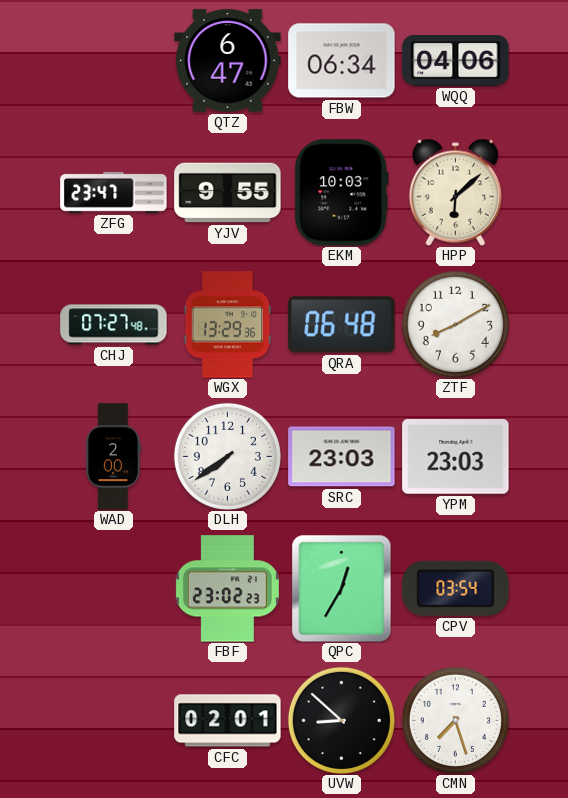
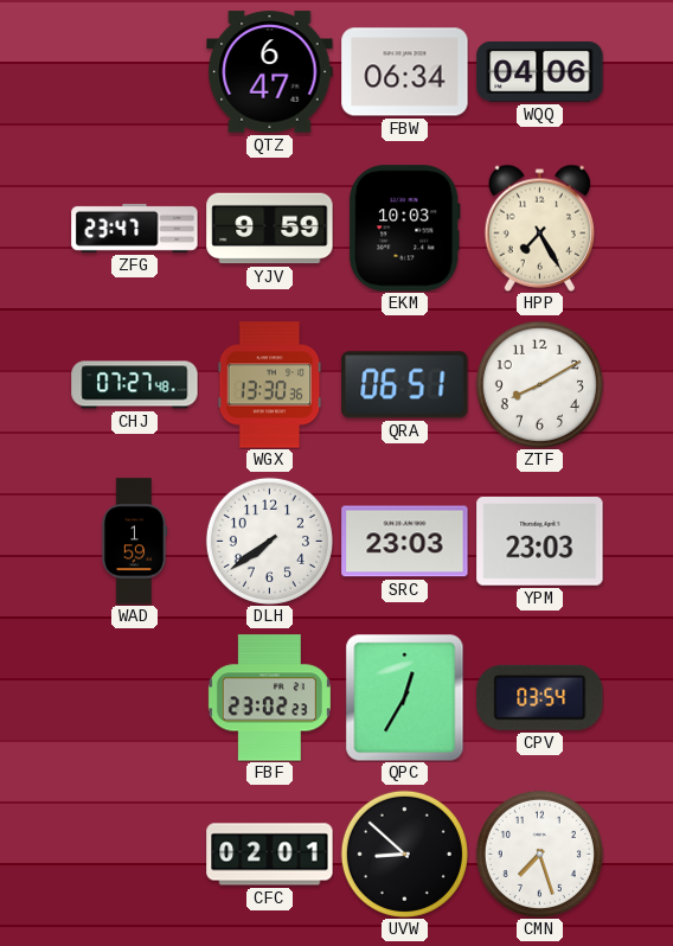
YJV: 9:55 -> 9:59 (270, 229)
HPP: 6:08 -> 7:25 (539, 228)
WGX: 13:29 -> 13:30 (270, 385)
QRA: 06:48 -> 06:51 (405, 385)
WAD: 2:00 -> 1:59 (134, 542)
